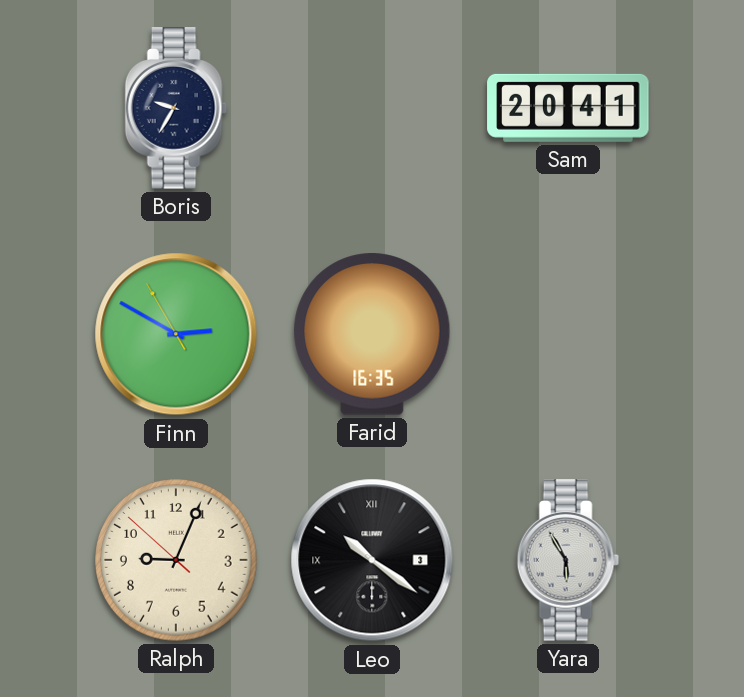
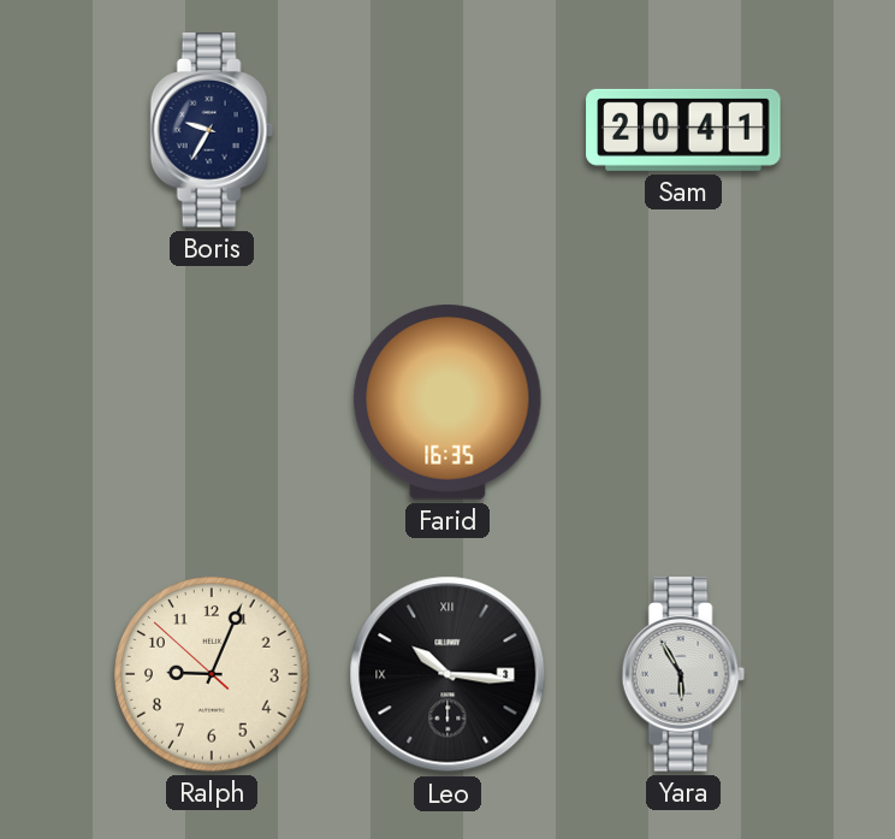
Finn: 2:49 -> none (176, 334)
Leo: 10:21 -> 10:16 (447, 674)
